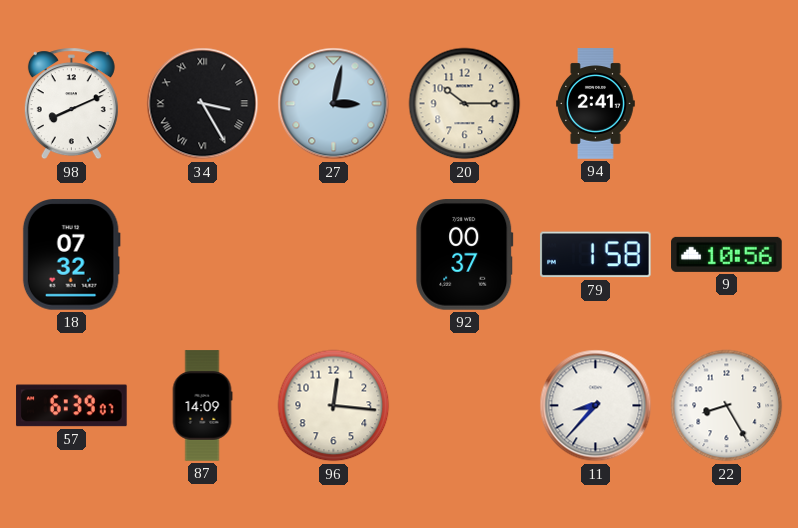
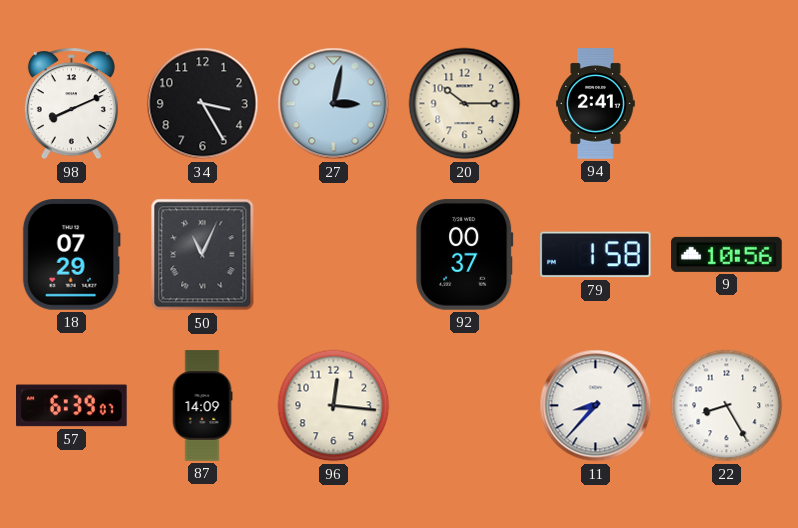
34 numerals: Roman -> Arabic (203, 104)
18: 07:32 -> 07:29 (71, 255)
50: none -> 11:04 (203, 255)
